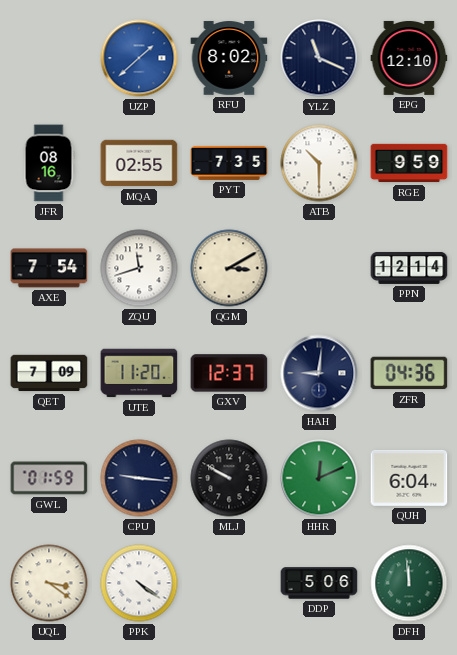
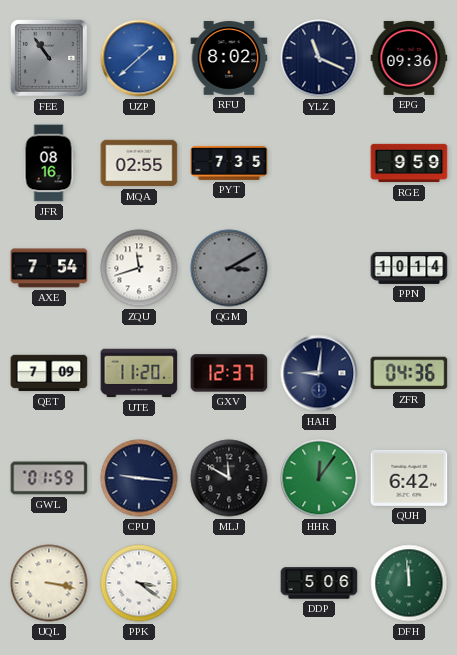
FEE: none -> 10:54 (50, 59)
EPG: 12:10 -> 09:36 (409, 58)
ATB: 10:30 -> none (319, 163)
QGM dial: cream -> grey (229, 268)
PPN: 12:14 -> 10:14 (409, 268)
MLJ: 9:50 -> 11:50 (229, 478)
HHR: 12:11 -> 12:06 (319, 478)
QUH: 6:04 -> 6:42 (409, 478)
UQL: 3:21 -> 3:17 (49, 583)
PPK: 4:21 -> 3:21 (139, 583)
